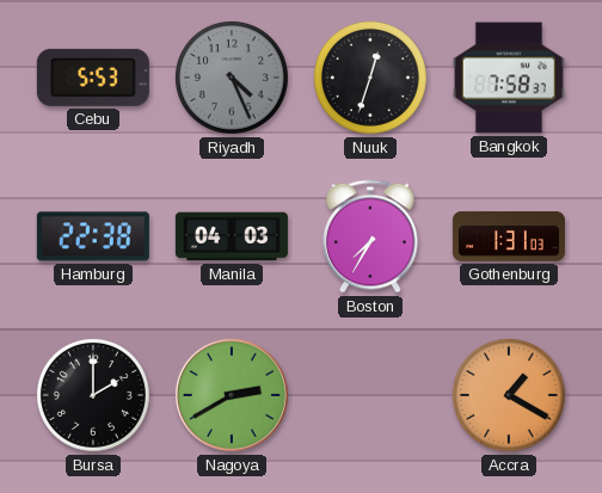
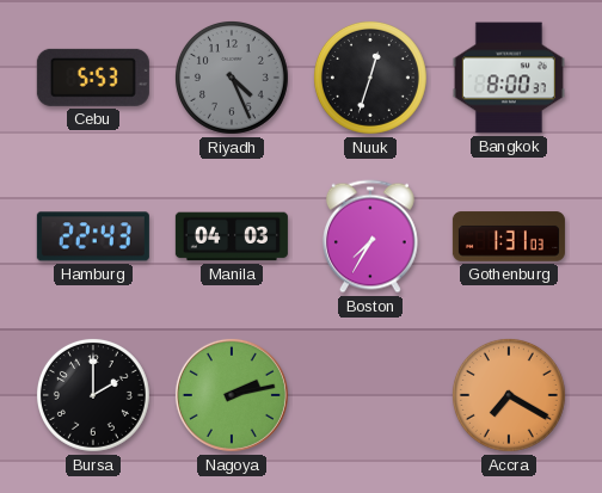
Bangkok: 7:58 -> 8:00 (509, 78)
Hamburg: 22:38 -> 22:43 (93, 236)
Nagoya: 2:40 -> 2:13 (232, 395)
Accra: 1:20 -> 7:20 (509, 395)
